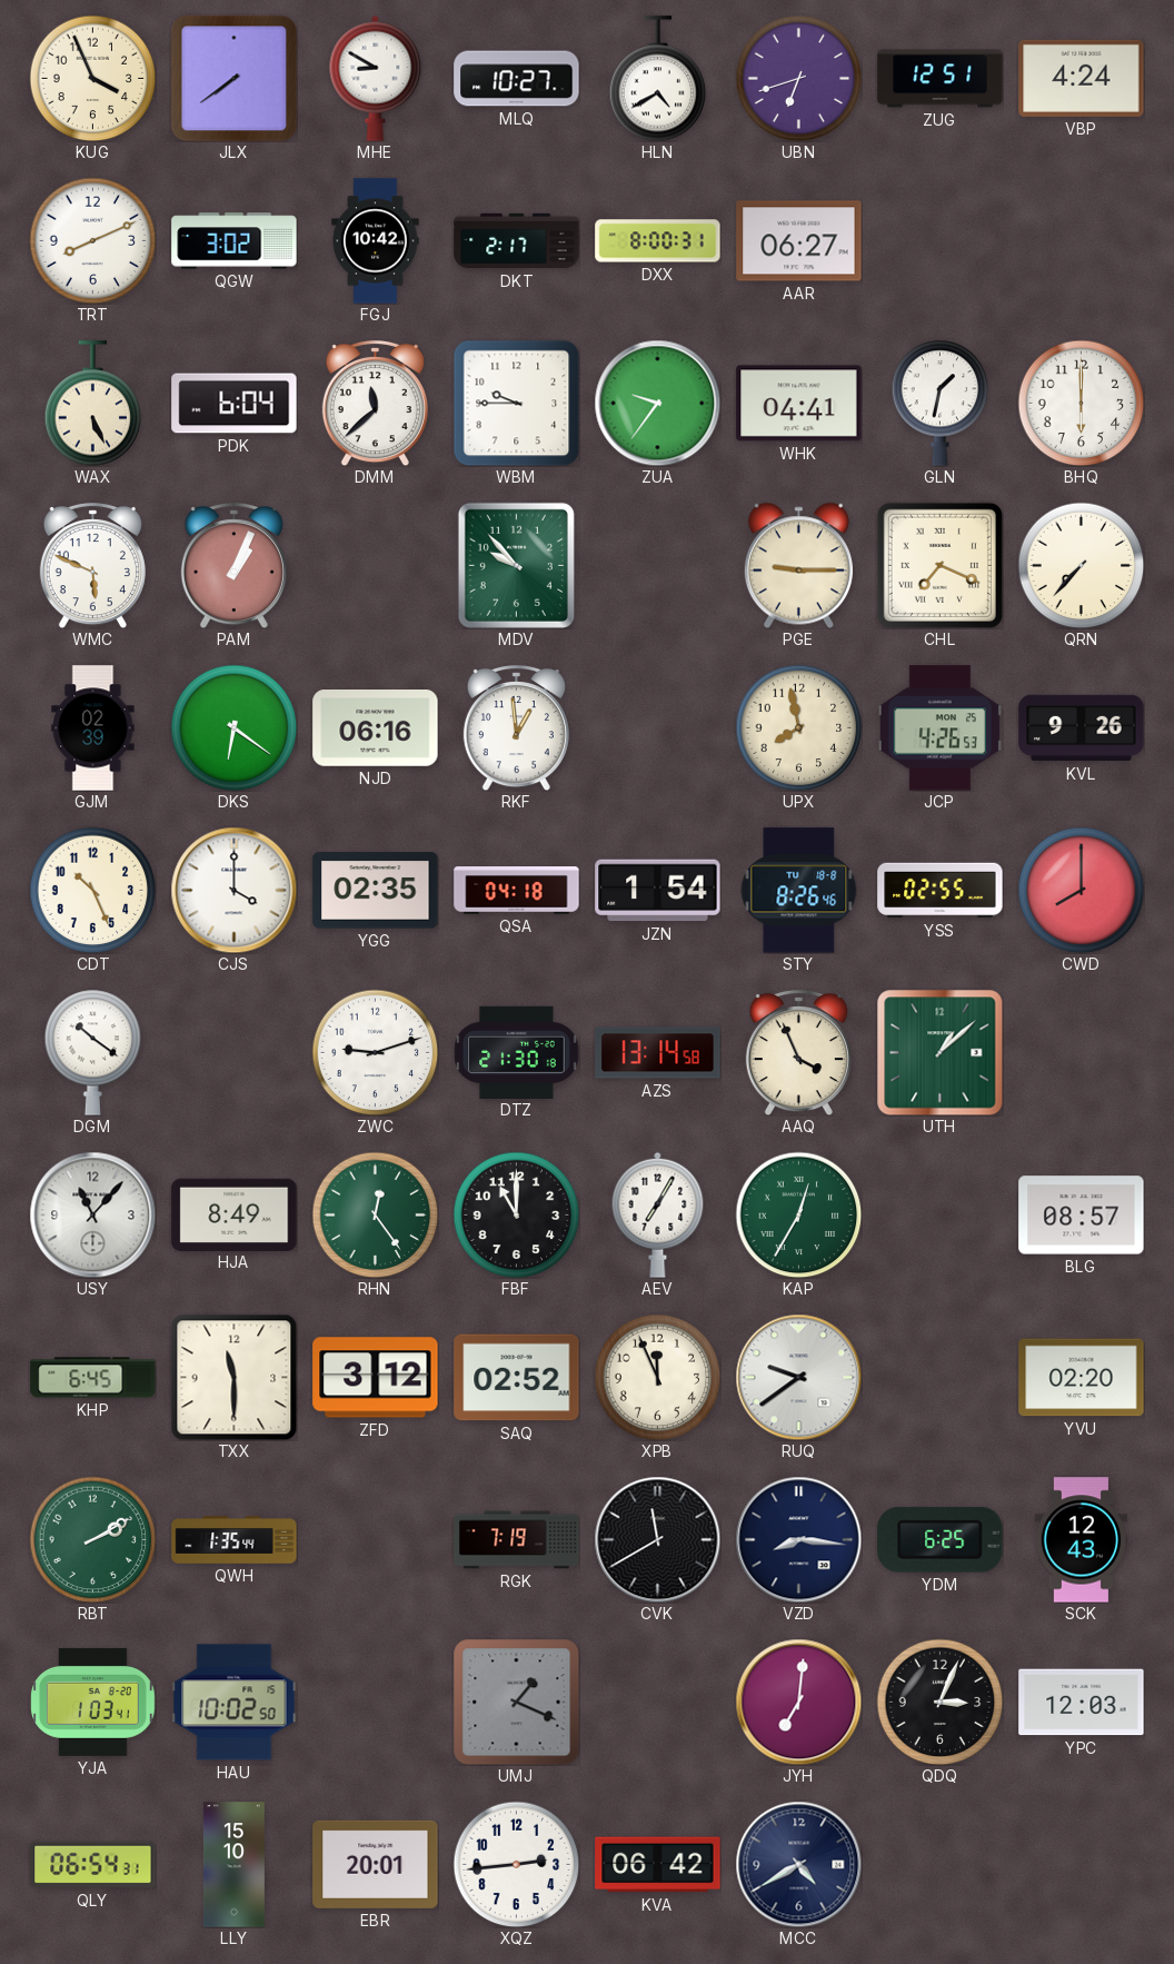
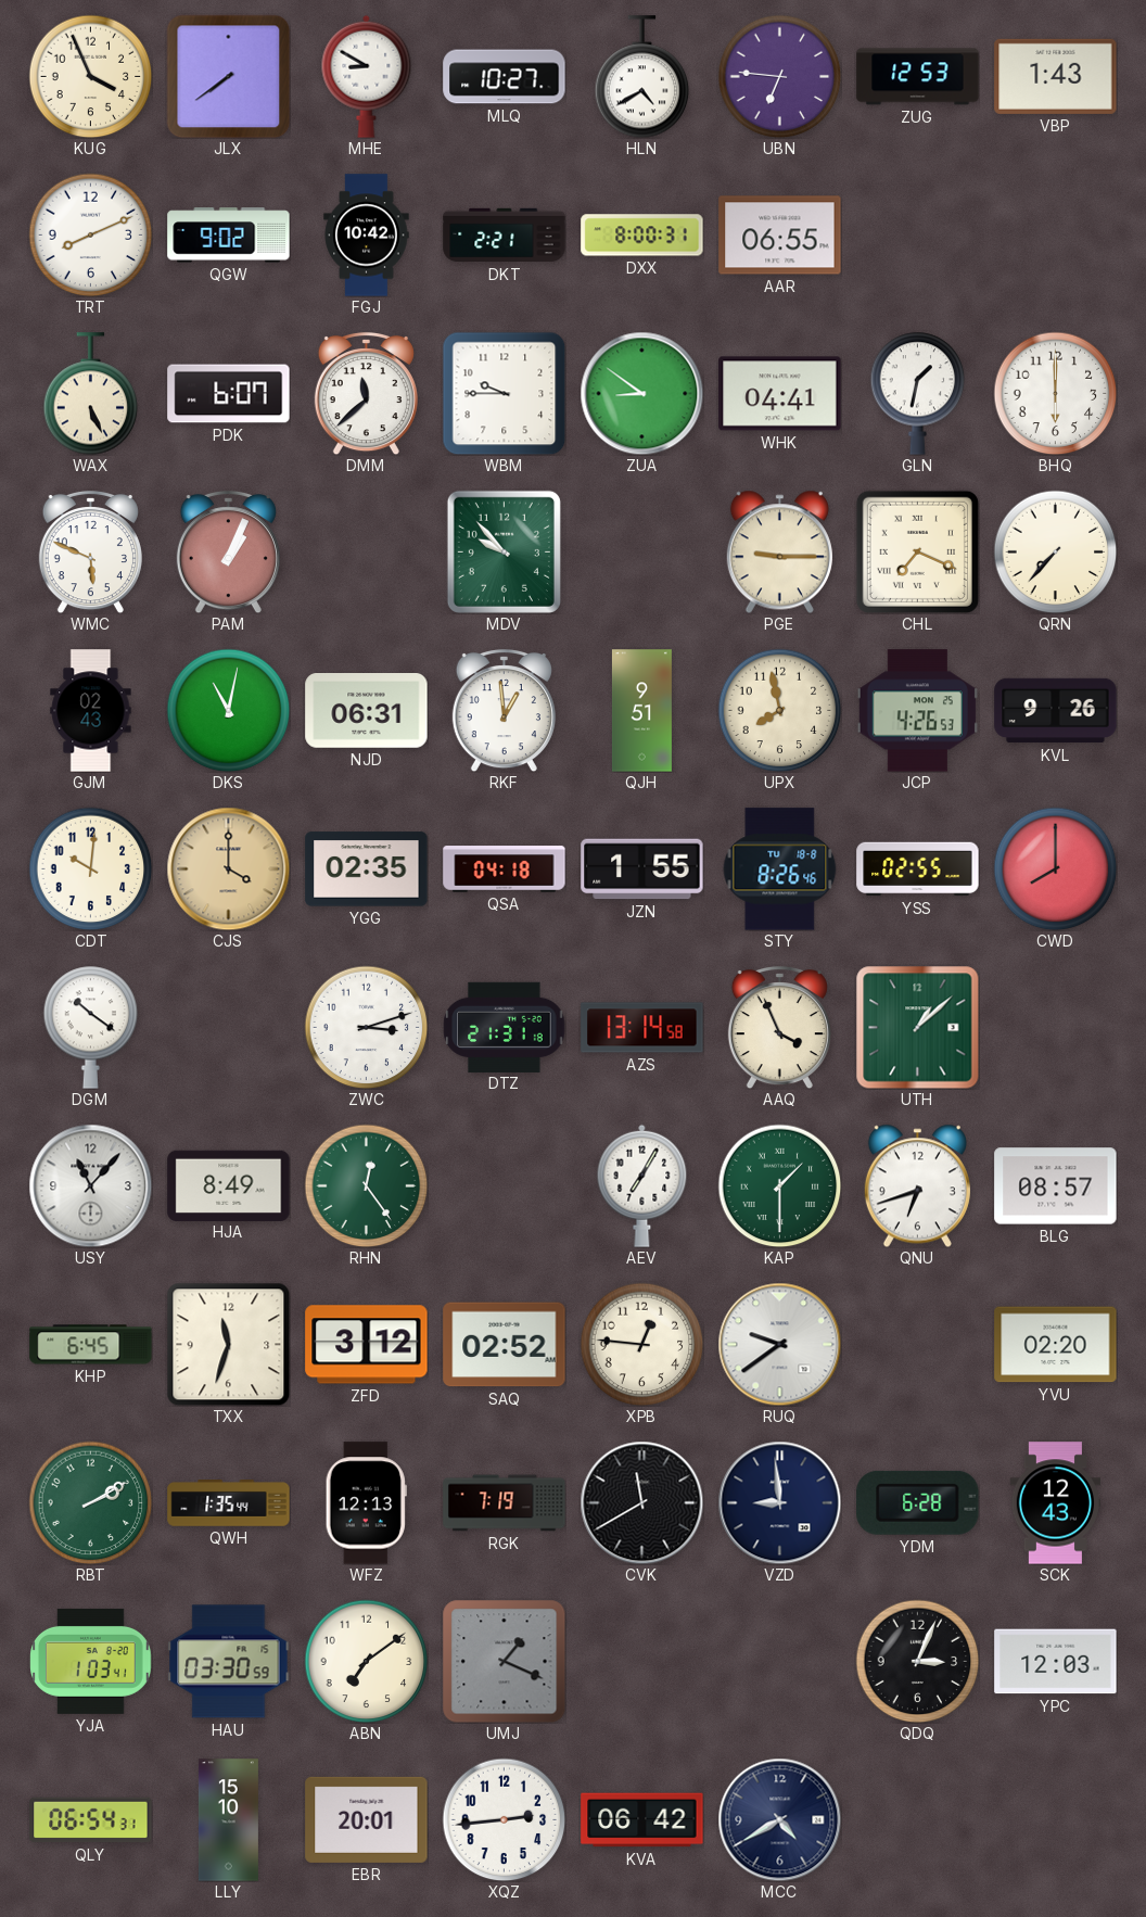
UBN: 6:42 -> 6:46 (779, 76)
ZUG: 12:51 -> 12:53 (918, 77)
VBP: 4:24 -> 1:43 (1056, 76)
QGW: 3:02 -> 9:02 (229, 236)
DKT: 2:17 -> 2:21 (505, 236)
AAR: 06:27 -> 06:55 (780, 236)
PDK: 6:04 -> 6:07 (229, 394)
ZUA: 9:36 -> 8:51 (641, 393)
GJM: 02:39 -> 02:43 (91, 711)
DKS: 6:21 -> 11:02 (228, 710)
NJD: 06:16 -> 06:31 (367, 711)
QJH: none -> 9:51 (641, 711)
CDT: 10:26 -> 10:01 (90, 868)
CJS dial: white -> champagne (228, 868)
JZN: 1:54 -> 1:55 (642, 869)
ZWC: 9:12 -> 3:12 (366, 1027)
DTZ: 21:30 -> 21:31 (505, 1027)
FBF: 11:00 -> none (516, 1214)
KAP: 12:35 -> 1:30 (779, 1185)
QNU: none -> 6:42 (917, 1185)
TXX: 11:30 -> 11:33 (228, 1344)
XPB: 11:56 -> 12:46 (641, 1344)
WFZ: none -> 12:13 (366, 1503)
VZD: 8:16 -> 8:59 (779, 1502)
YDM: 6:25 -> 6:28 (918, 1502)
HAU: 10:02 -> 03:30 (229, 1662)
ABN: none -> 7:09 (366, 1661)
JYH: 7:01 -> none (798, 1702)
